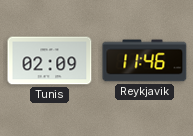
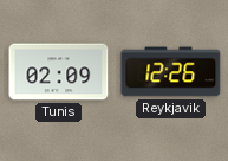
Reykjavik: 11:46 -> 12:26 (171, 72)
